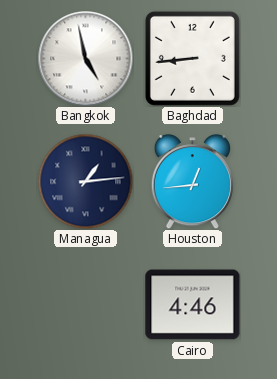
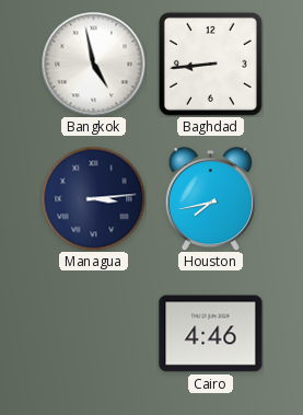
Managua: 1:14 -> 3:14 (93, 198)
Houston: 12:44 -> 7:43 (210, 199)
